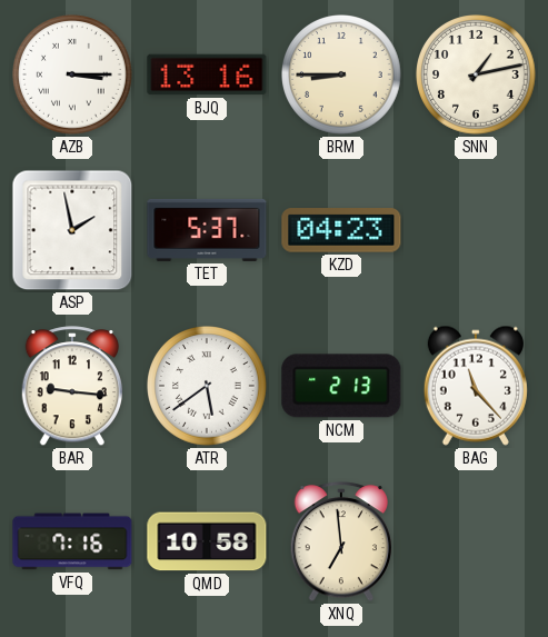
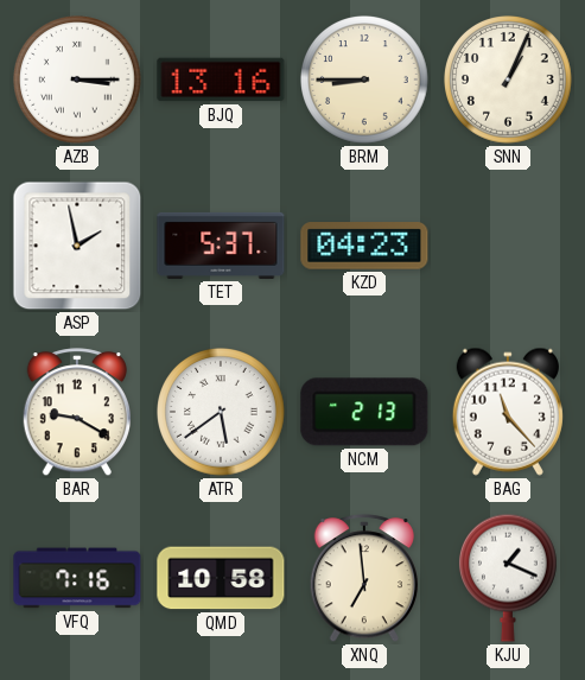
SNN: 1:13 -> 1:04 (509, 81)
BAR: 9:16 -> 9:20 (76, 413)
KJU: none -> 1:19 (509, 578)
